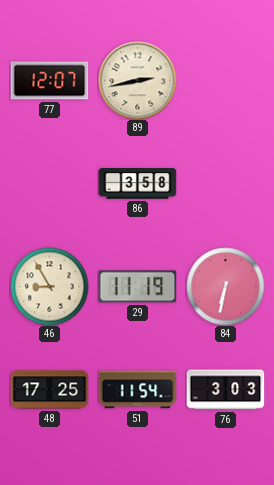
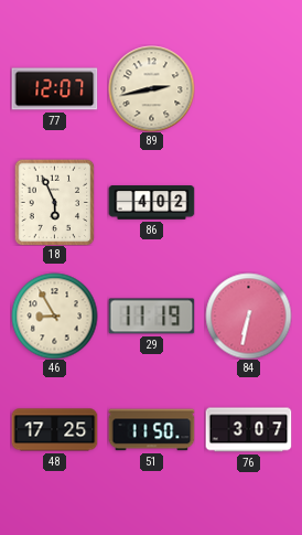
18: none -> 5:56 (55, 202)
86: 3:58 -> 4:02 (151, 203)
51: 11:54 -> 11:50 (151, 430)
76: 3:03 -> 3:07 (248, 430)
